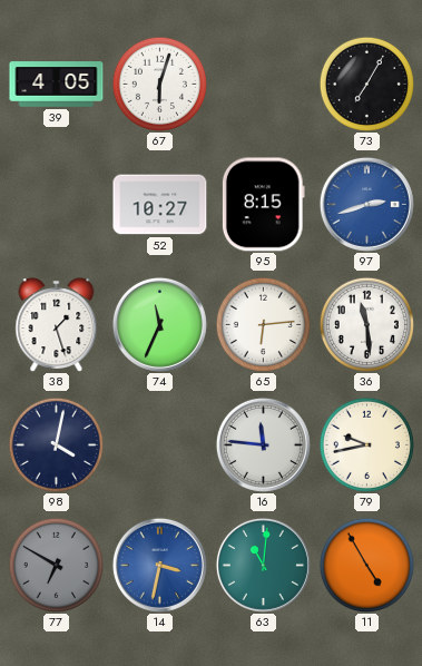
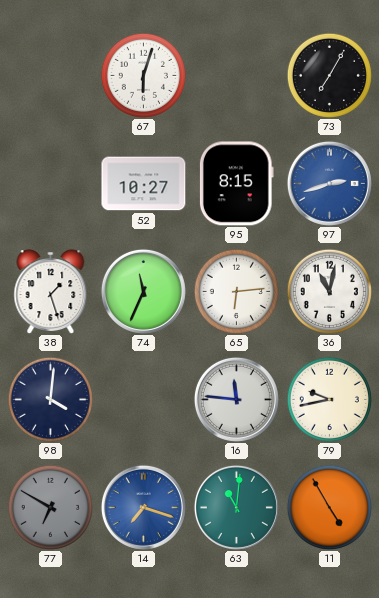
39: 4:05 -> none (57, 85)
36: 11:29 -> 11:02 (329, 291)
98: 4:02 -> 4:01 (50, 399)
14: 3:32 -> 7:18 (143, 507)
